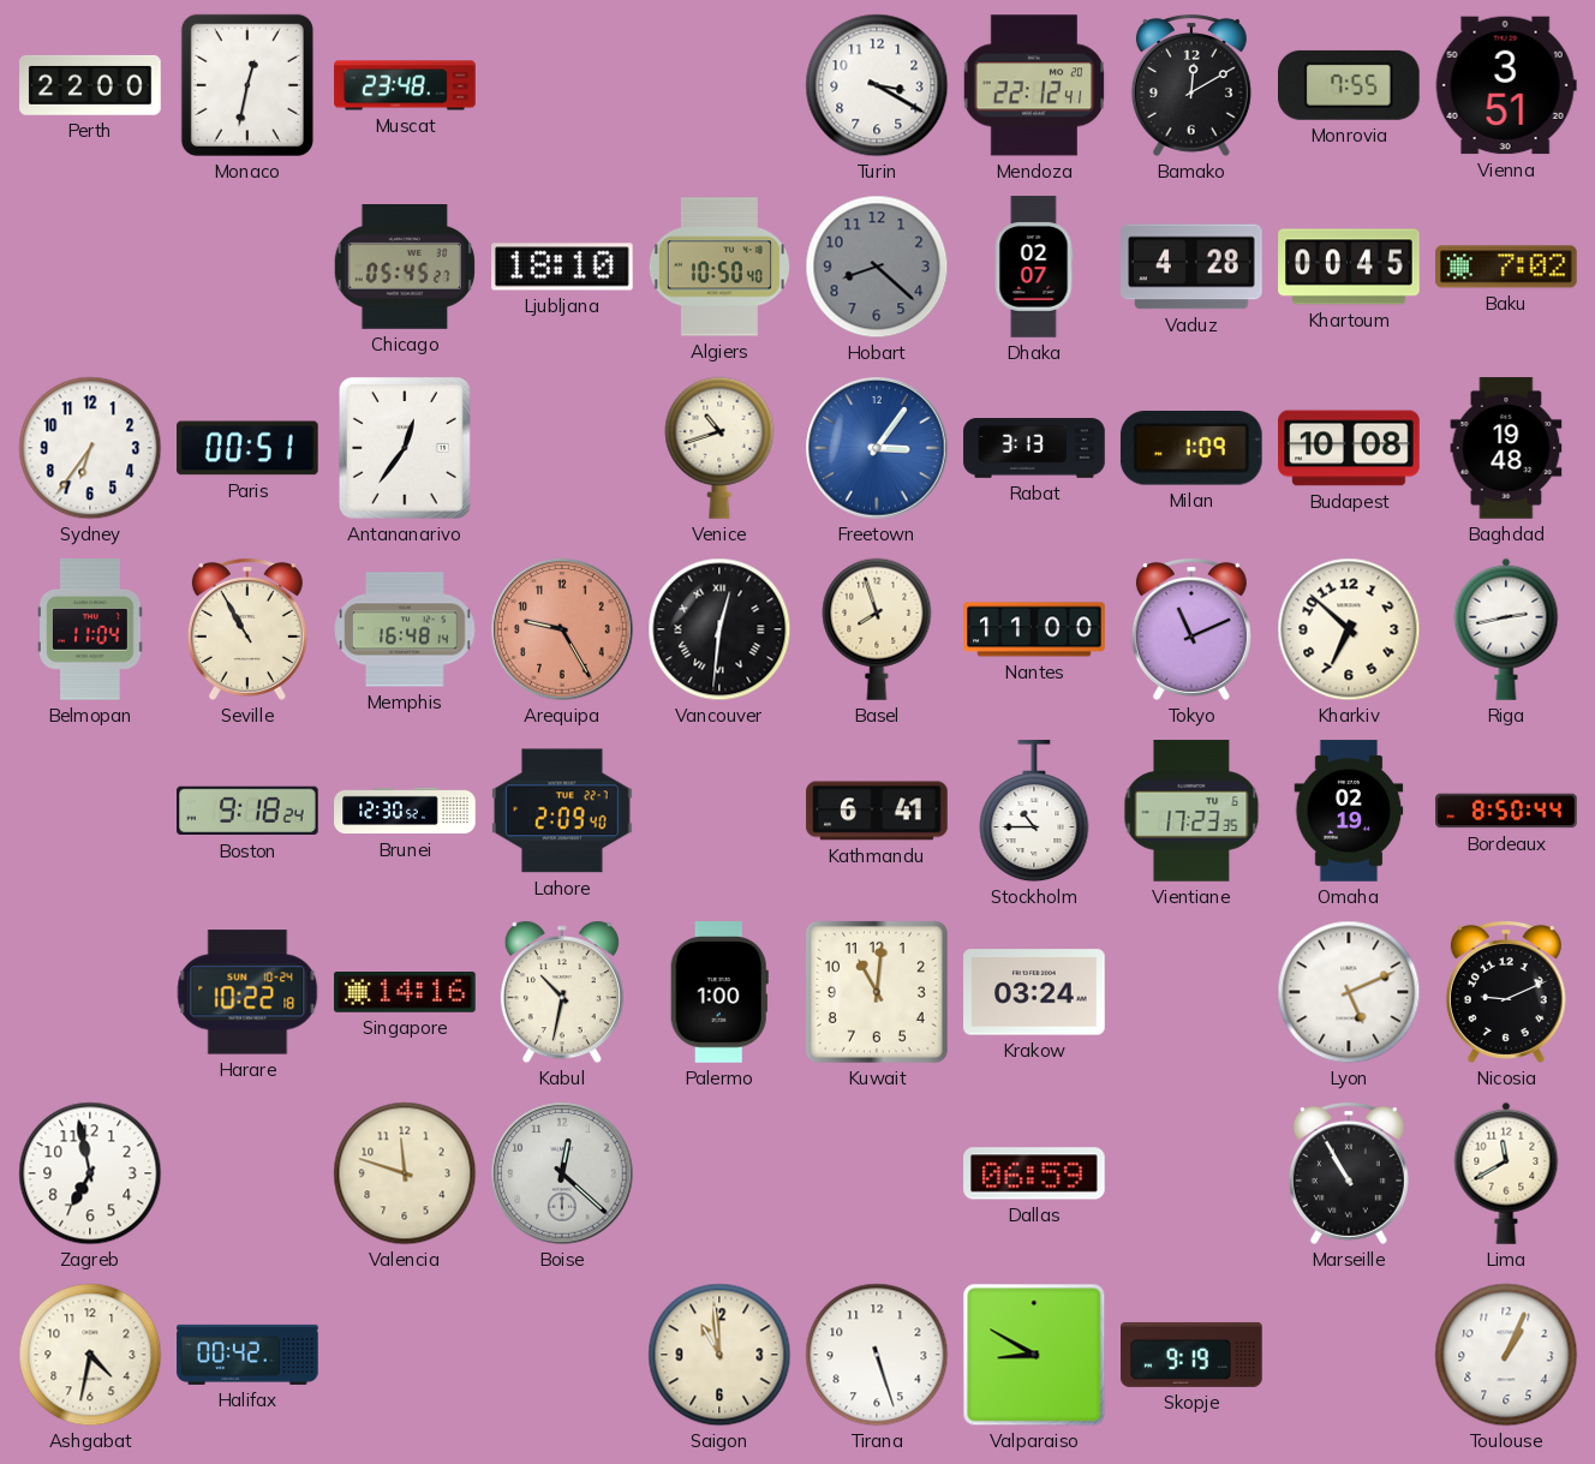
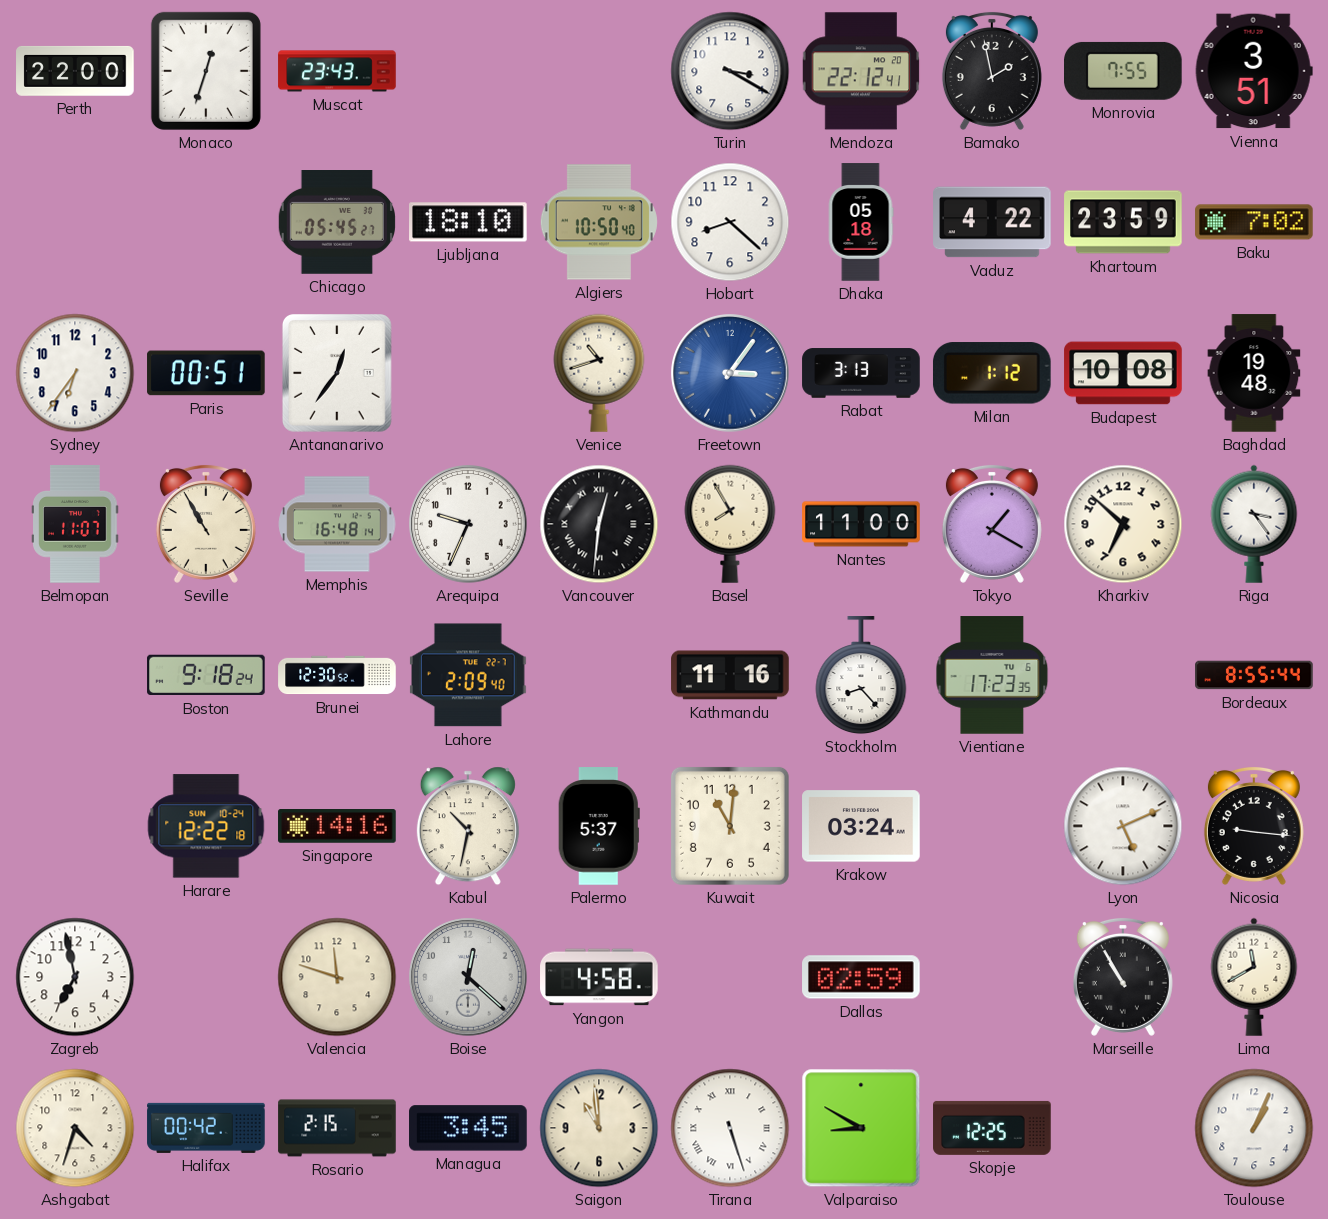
Monaco: 12:32 -> 12:33 (206, 71)
Muscat: 23:48 -> 23:43 (337, 71)
Bamako: 12:10 -> 1:58 (992, 71)
Hobart dial: grey -> white (730, 222)
Dhaka: 02:07 -> 05:18 (861, 222)
Vaduz: 4:28 -> 4:22 (992, 222)
Khartoum: 00:45 -> 23:59 (1123, 222)
Milan: 1:09 -> 1:12 (992, 373)
Belmopan: 11:04 -> 11:07 (75, 524)
Arequipa: 9:25 -> 9:34 (468, 524)
Arequipa dial: salmon -> white (468, 524)
Basel: 7:57 -> 7:55 (730, 524)
Tokyo: 11:11 -> 1:20 (992, 524)
Riga: 2:43 -> 3:24 (1254, 524)
Kathmandu: 6:41 -> 11:16 (730, 675)
Stockholm: 10:45 -> 8:23 (861, 676)
Omaha: 02:19 -> none (1349, 811)
Bordeaux: 8:50 -> 8:55 (1254, 675)
Harare: 10:22 -> 12:22 (206, 826)
Palermo: 1:00 -> 5:37 (599, 826)
Nicosia: 9:11 -> 9:16 (1254, 826)
Yangon: none -> 4:58 (599, 977)
Dallas: 06:59 -> 02:59 (861, 977)
Ashgabat: 4:32 -> 4:33 (75, 1128)
Rosario: none -> 2:15 (337, 1128)
Managua: none -> 3:45 (468, 1128)
Tirana numerals: Arabic -> Roman (730, 1128)
Skopje: 9:19 -> 12:25 (992, 1128)
